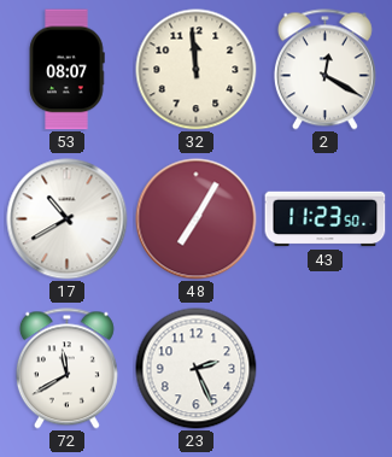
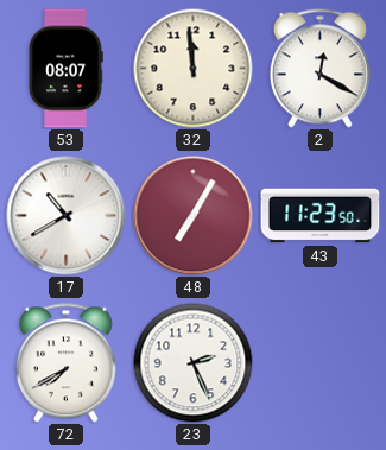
72: 11:40 -> 7:40 (65, 363)
